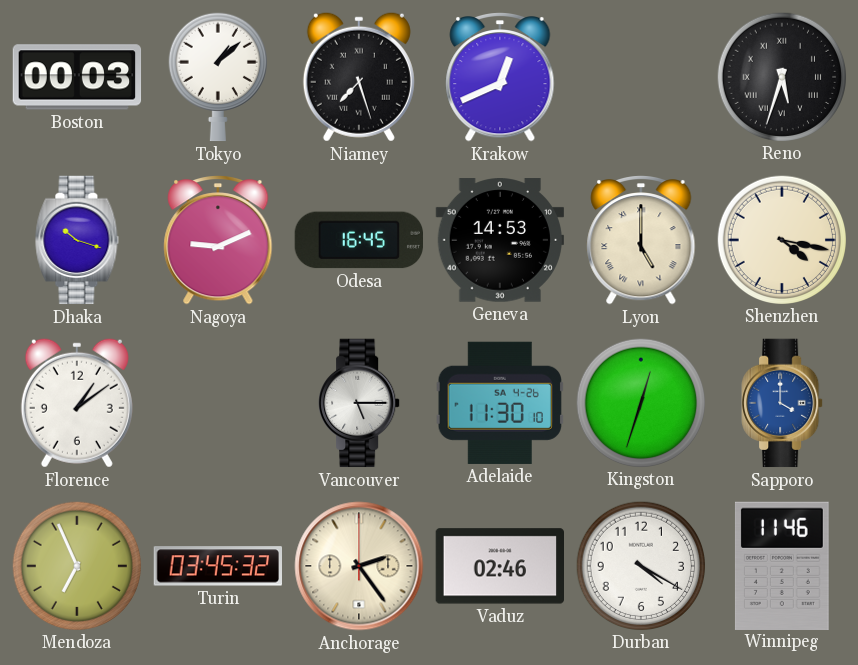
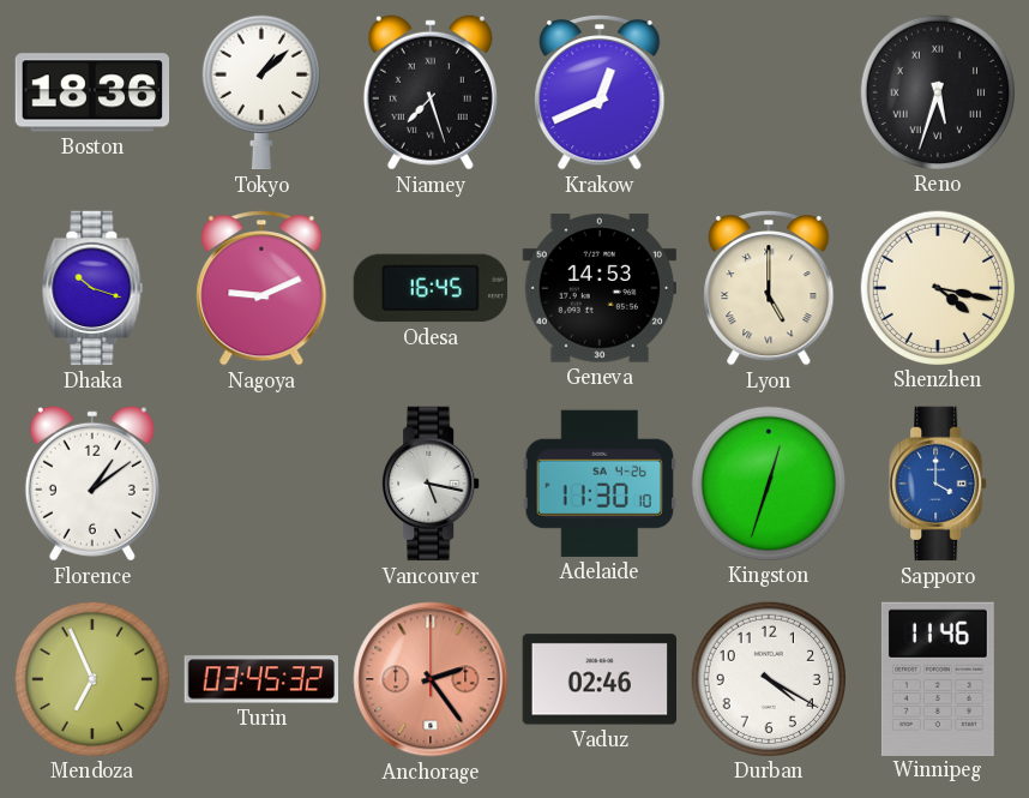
Boston: 00:03 -> 18:36 (92, 92)
Vancouver: 5:15 -> 5:17 (431, 484)
Anchorage dial: cream -> salmon (431, 679)
